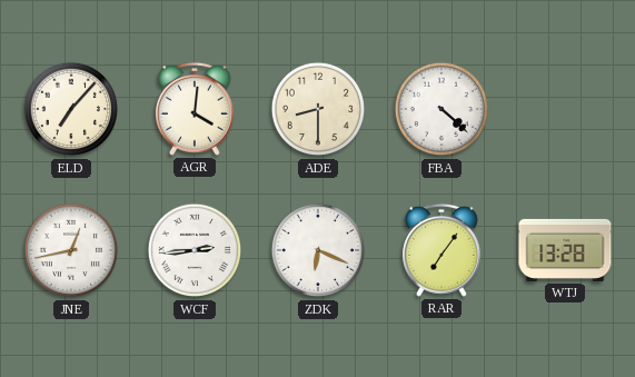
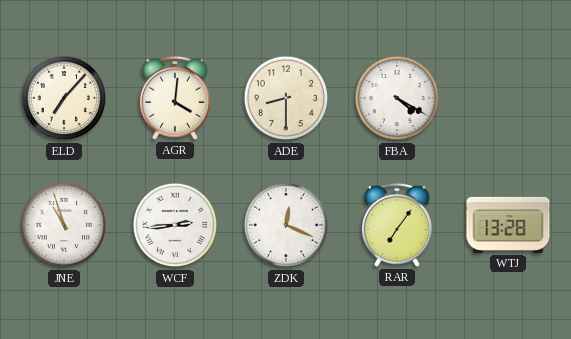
FBA: 4:22 -> 4:20 (397, 98)
JNE: 12:43 -> 10:57 (64, 225)
ZDK: 6:19 -> 12:19 (286, 225)
